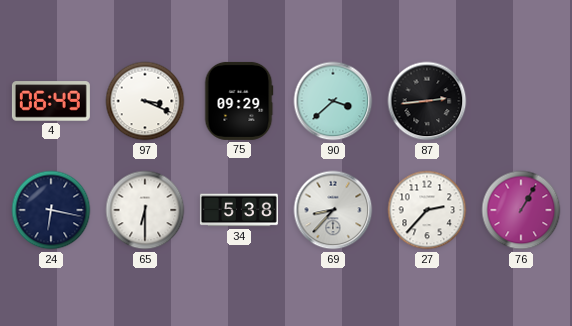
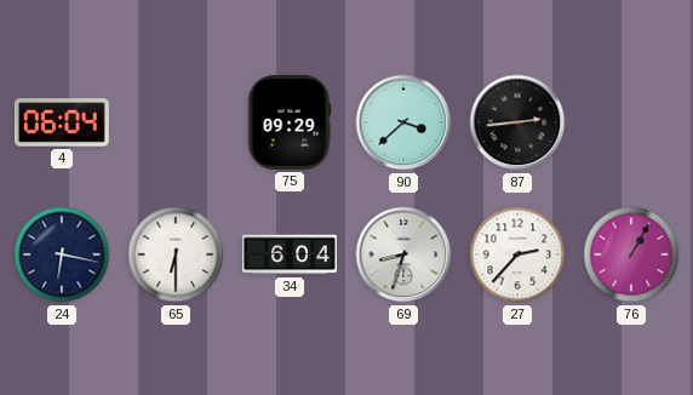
4: 06:49 -> 06:04 (62, 122)
97: 3:19 -> none (145, 101)
34: 5:38 -> 6:04 (290, 254)
69: 8:37 -> 8:33 (403, 254)
